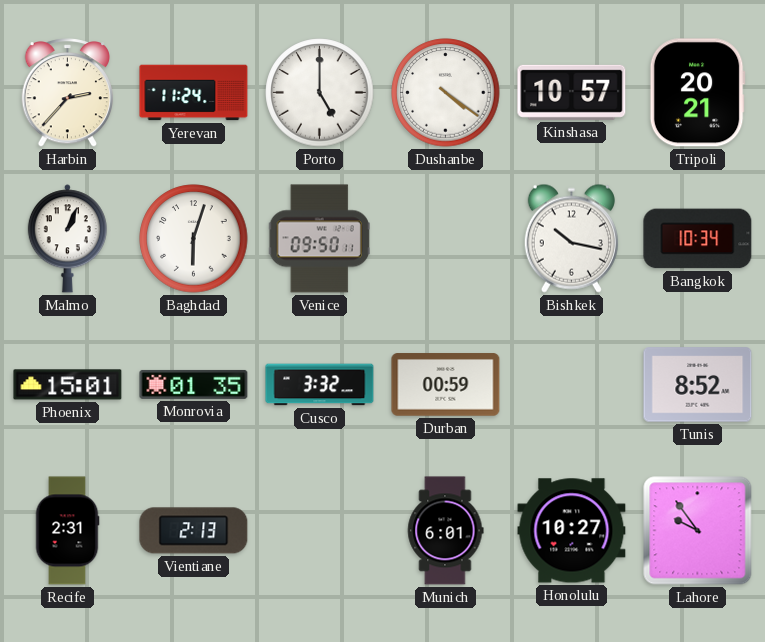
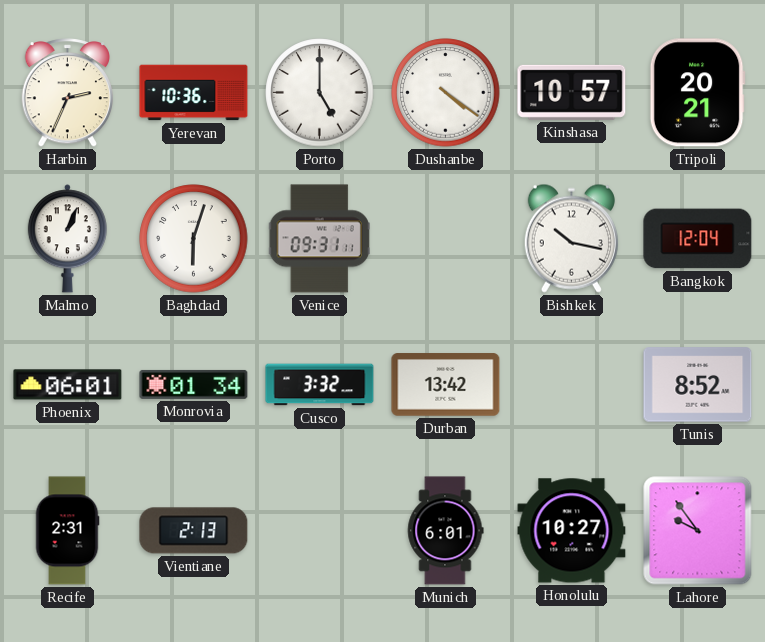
Harbin: 2:37 -> 2:34 (67, 93)
Yerevan: 11:24 -> 10:36 (194, 93)
Venice: 09:50 -> 09:31 (319, 239)
Bangkok: 10:34 -> 12:04 (698, 239)
Phoenix: 15:01 -> 06:01 (68, 385)
Monrovia: 01:35 -> 01:34 (194, 384)
Durban: 00:59 -> 13:42 (446, 385)
